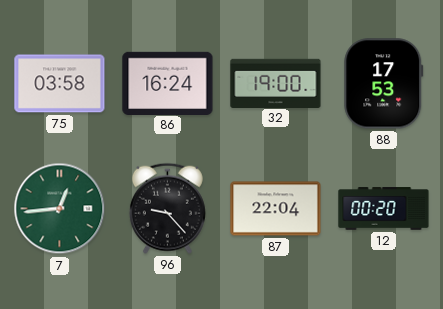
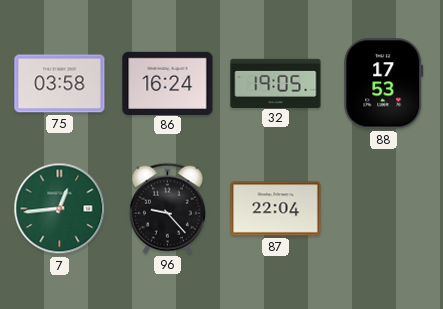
32: 19:00 -> 19:05 (276, 83)
12: 00:20 -> none (384, 209)
